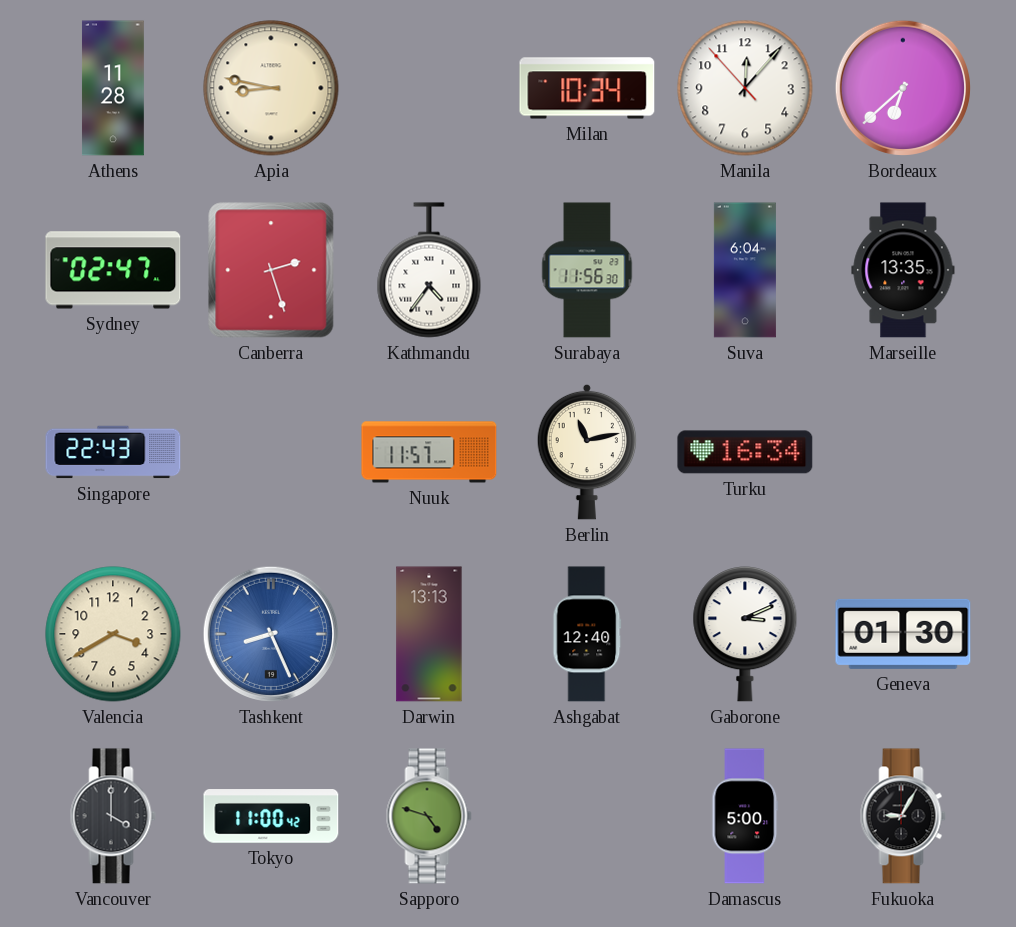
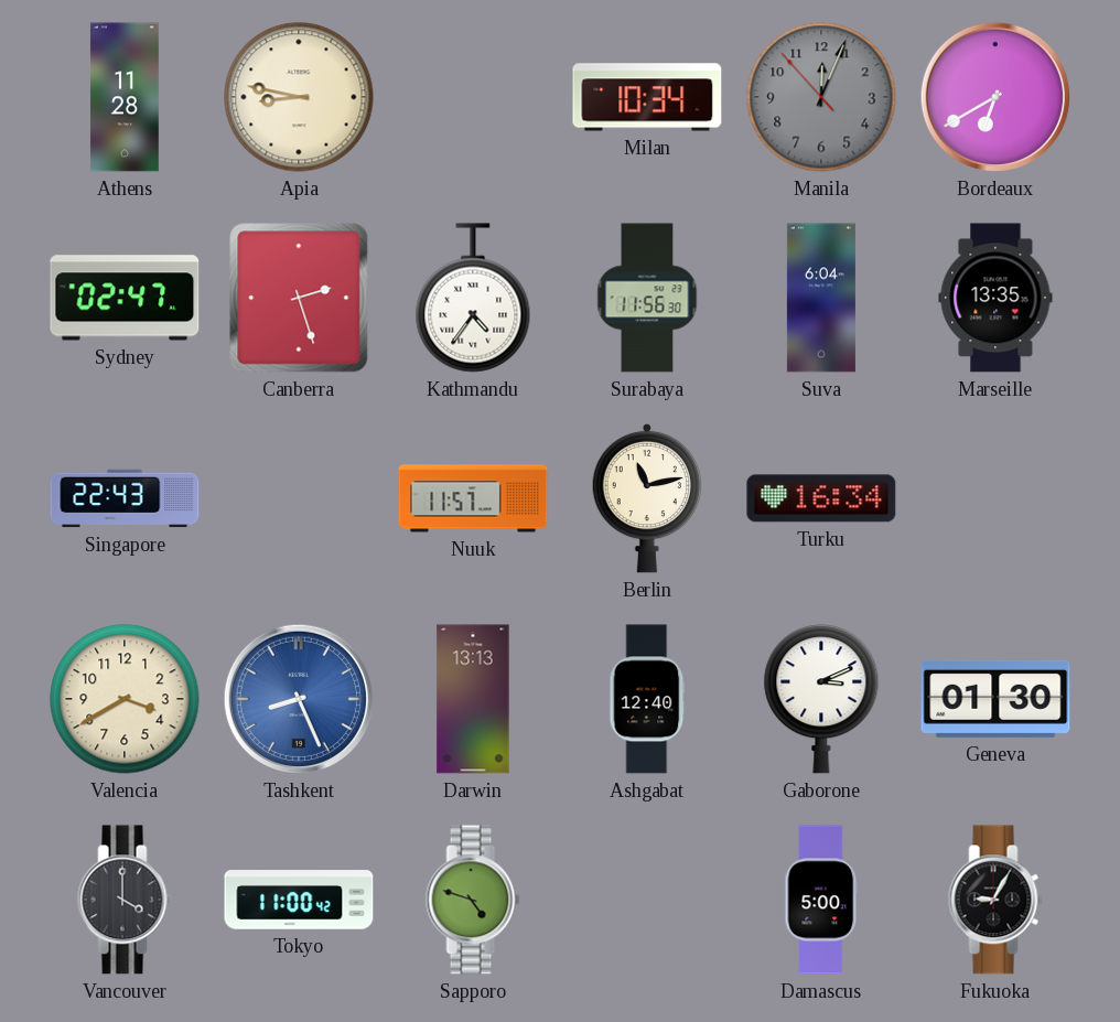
Manila: 12:06 -> 12:03 (821, 97)
Manila dial: white -> grey (821, 97)
Bordeaux: 6:38 -> 6:40 (995, 97)
